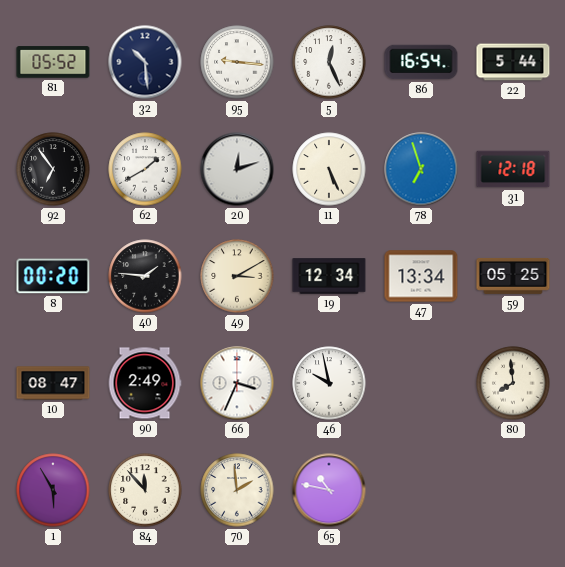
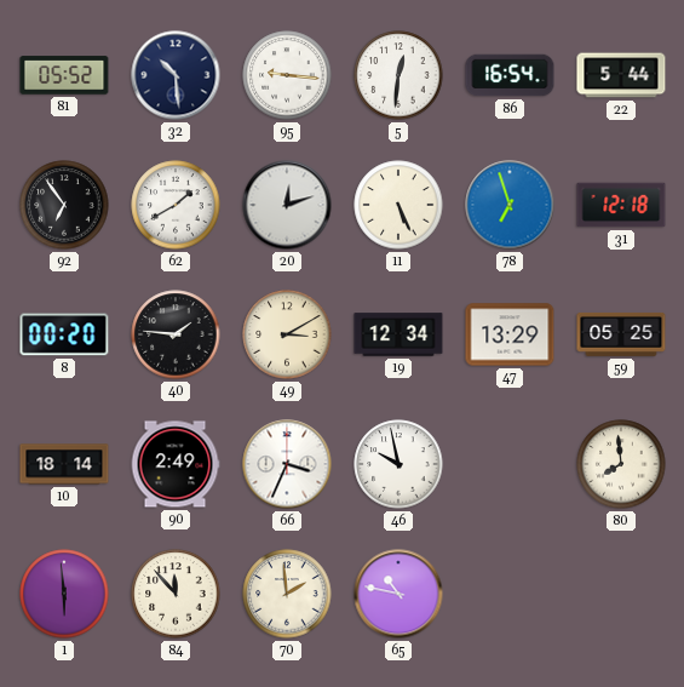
5: 12:26 -> 12:31 (398, 75)
47: 13:34 -> 13:29 (510, 334)
10: 08:47 -> 18:14 (64, 464)
1: 5:55 -> 5:59 (64, 594)
